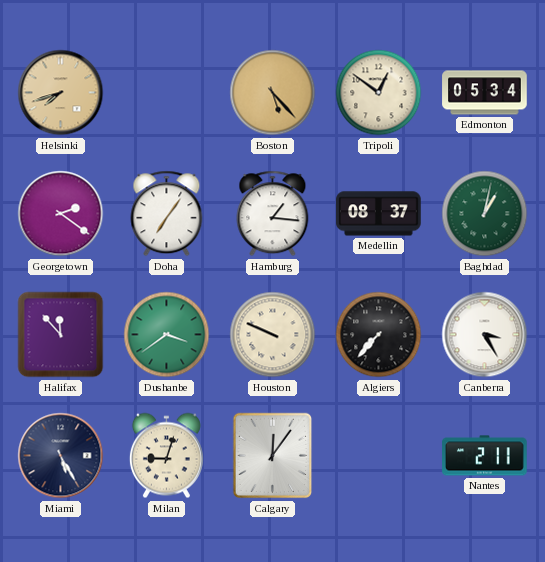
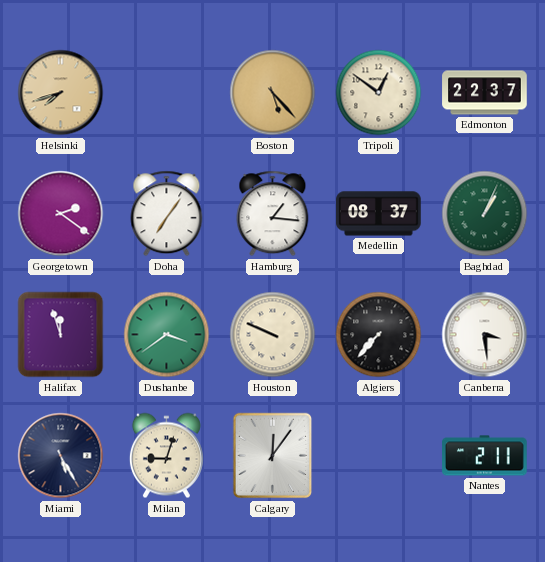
Edmonton: 05:34 -> 22:37 (485, 93)
Baghdad: 1:02 -> 1:04 (485, 214)
Halifax: 11:53 -> 11:57 (61, 335)
Canberra: 3:25 -> 3:29 (485, 335)
